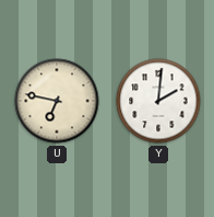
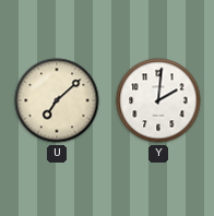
U: 6:47 -> 7:08 (57, 100)
